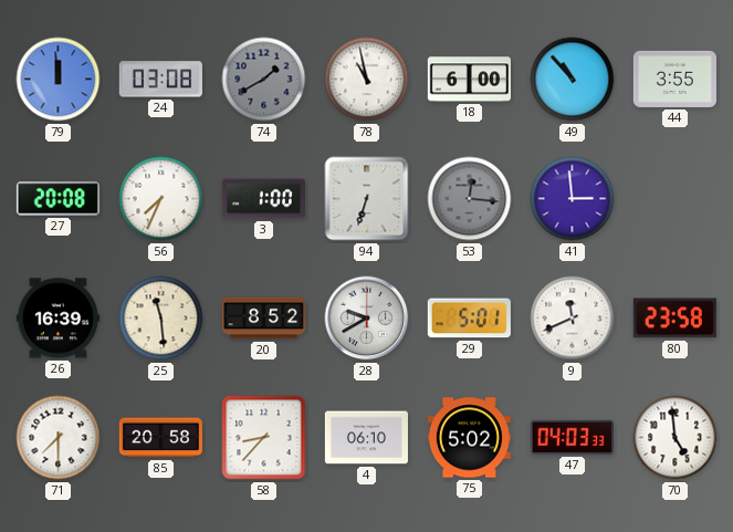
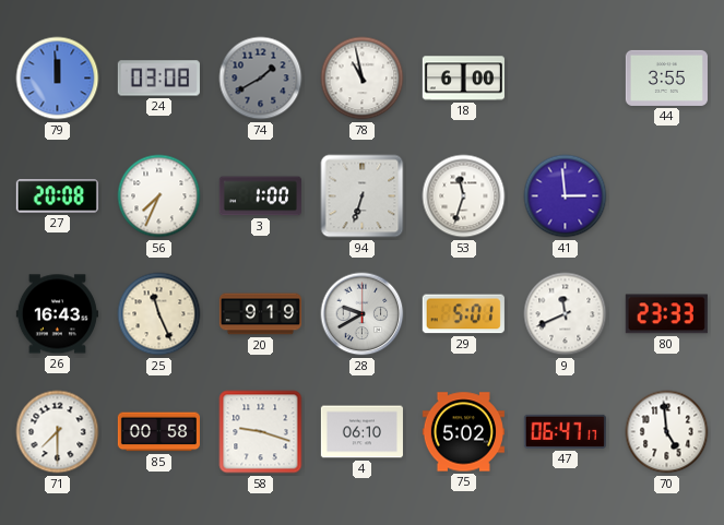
49: 10:53 -> none (573, 80)
53: 12:16 -> 11:33 (464, 196)
53 dial: grey -> white (464, 196)
26: 16:39 -> 16:43 (57, 314)
25: 11:29 -> 11:26 (159, 314)
20: 8:52 -> 9:19 (260, 314)
80: 23:58 -> 23:33 (666, 314)
85: 20:58 -> 00:58 (158, 432)
58: 8:37 -> 9:18 (261, 432)
47: 04:03 -> 06:47 (565, 431)
